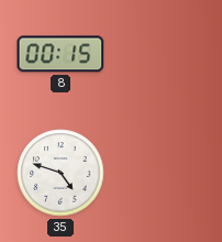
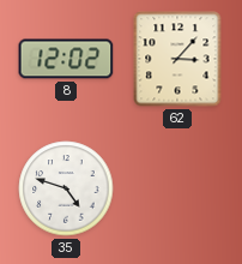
8: 00:15 -> 12:02 (66, 59)
62: none -> 3:07 (177, 59)
